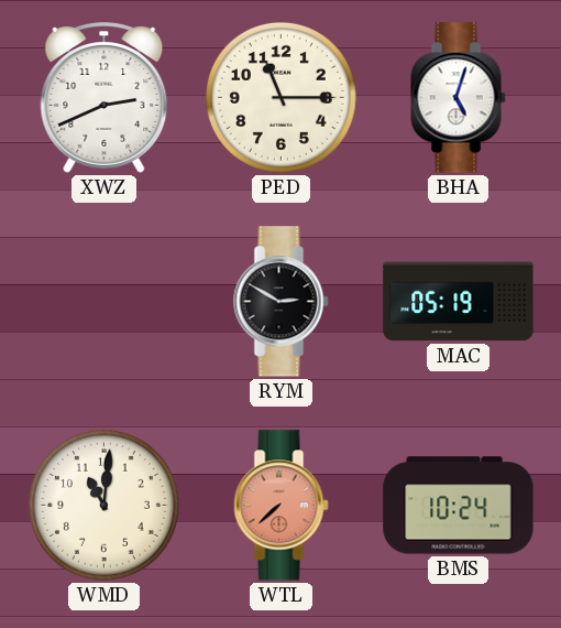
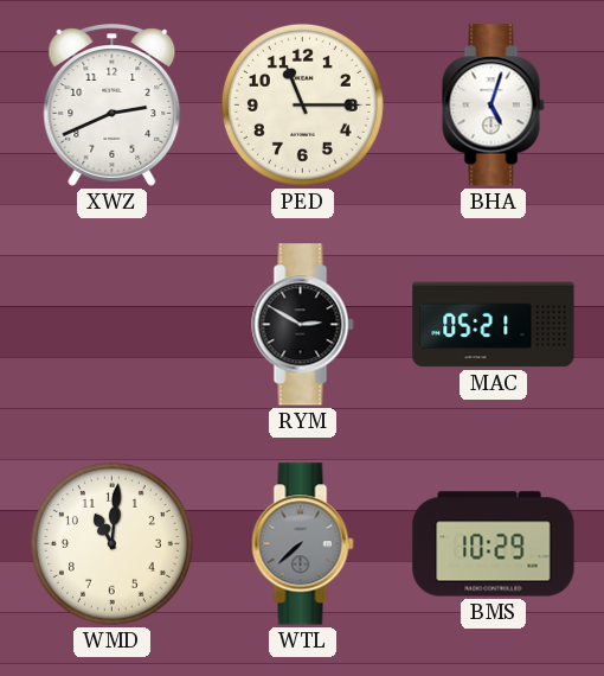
MAC: 05:19 -> 05:21 (494, 325)
WTL dial: salmon -> grey (303, 544)
BMS: 10:24 -> 10:29 (494, 544)
